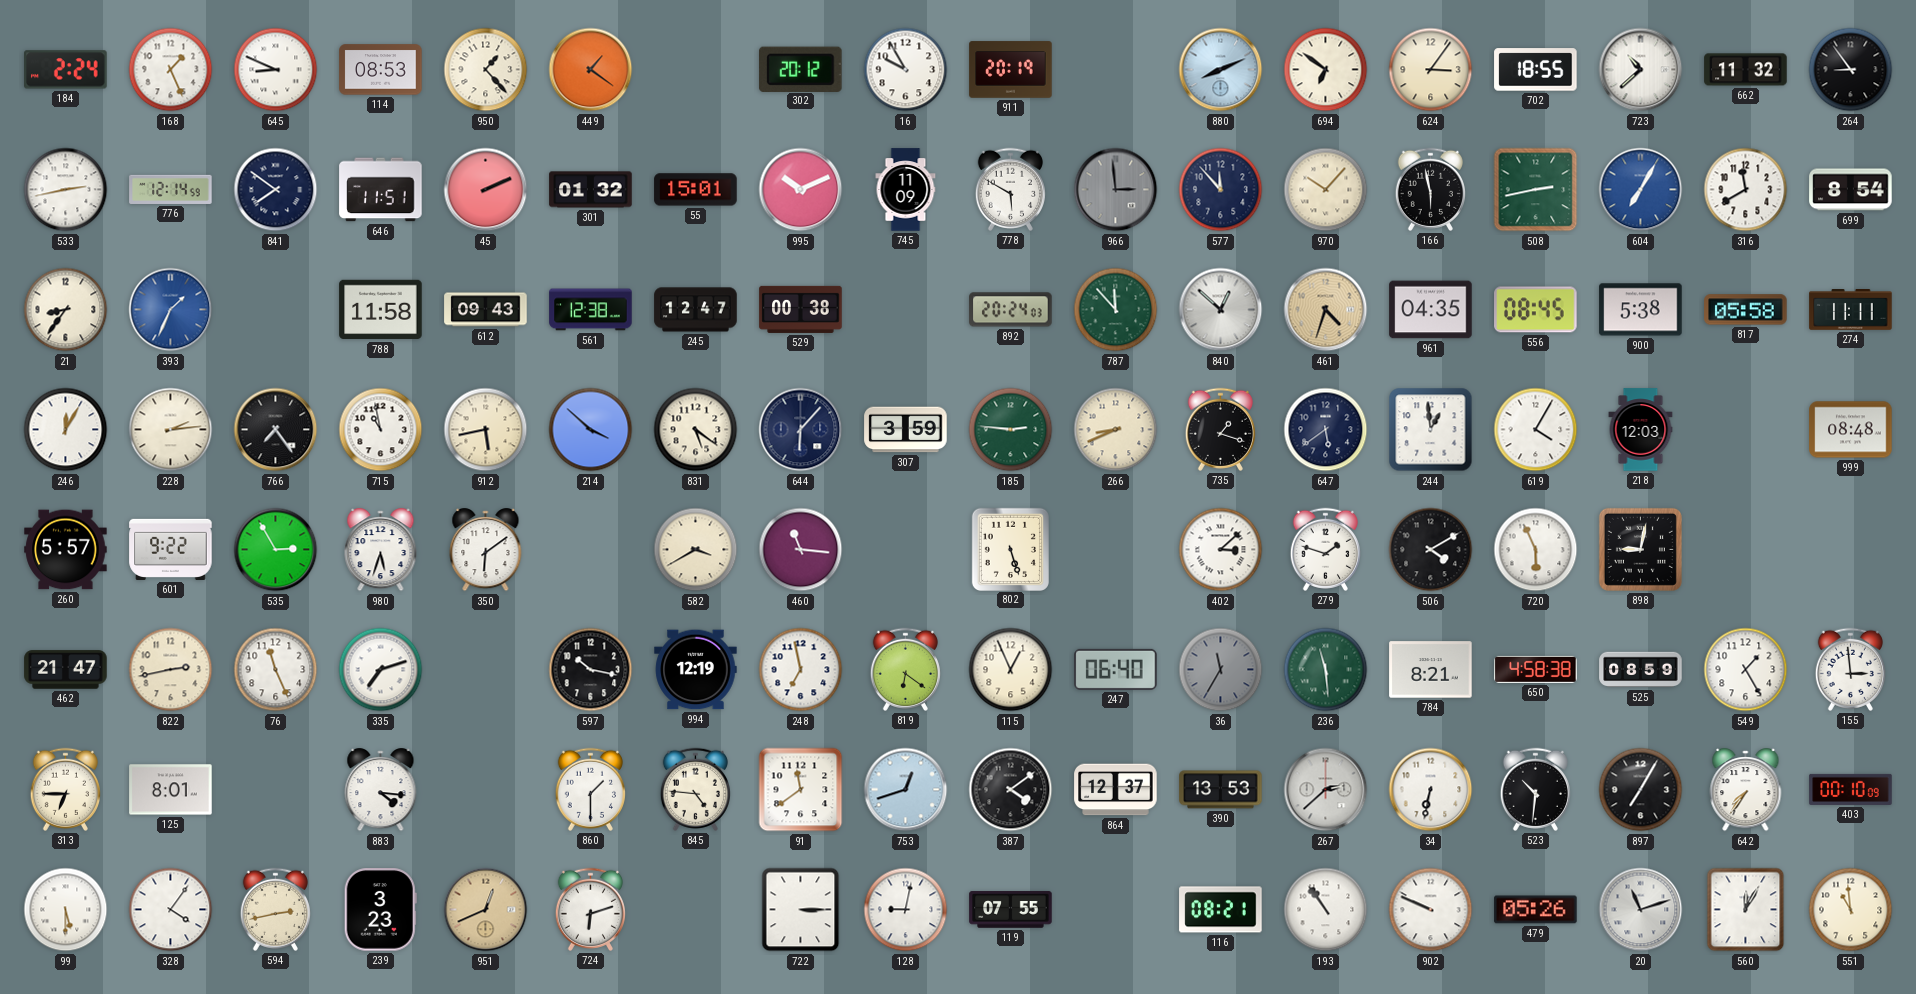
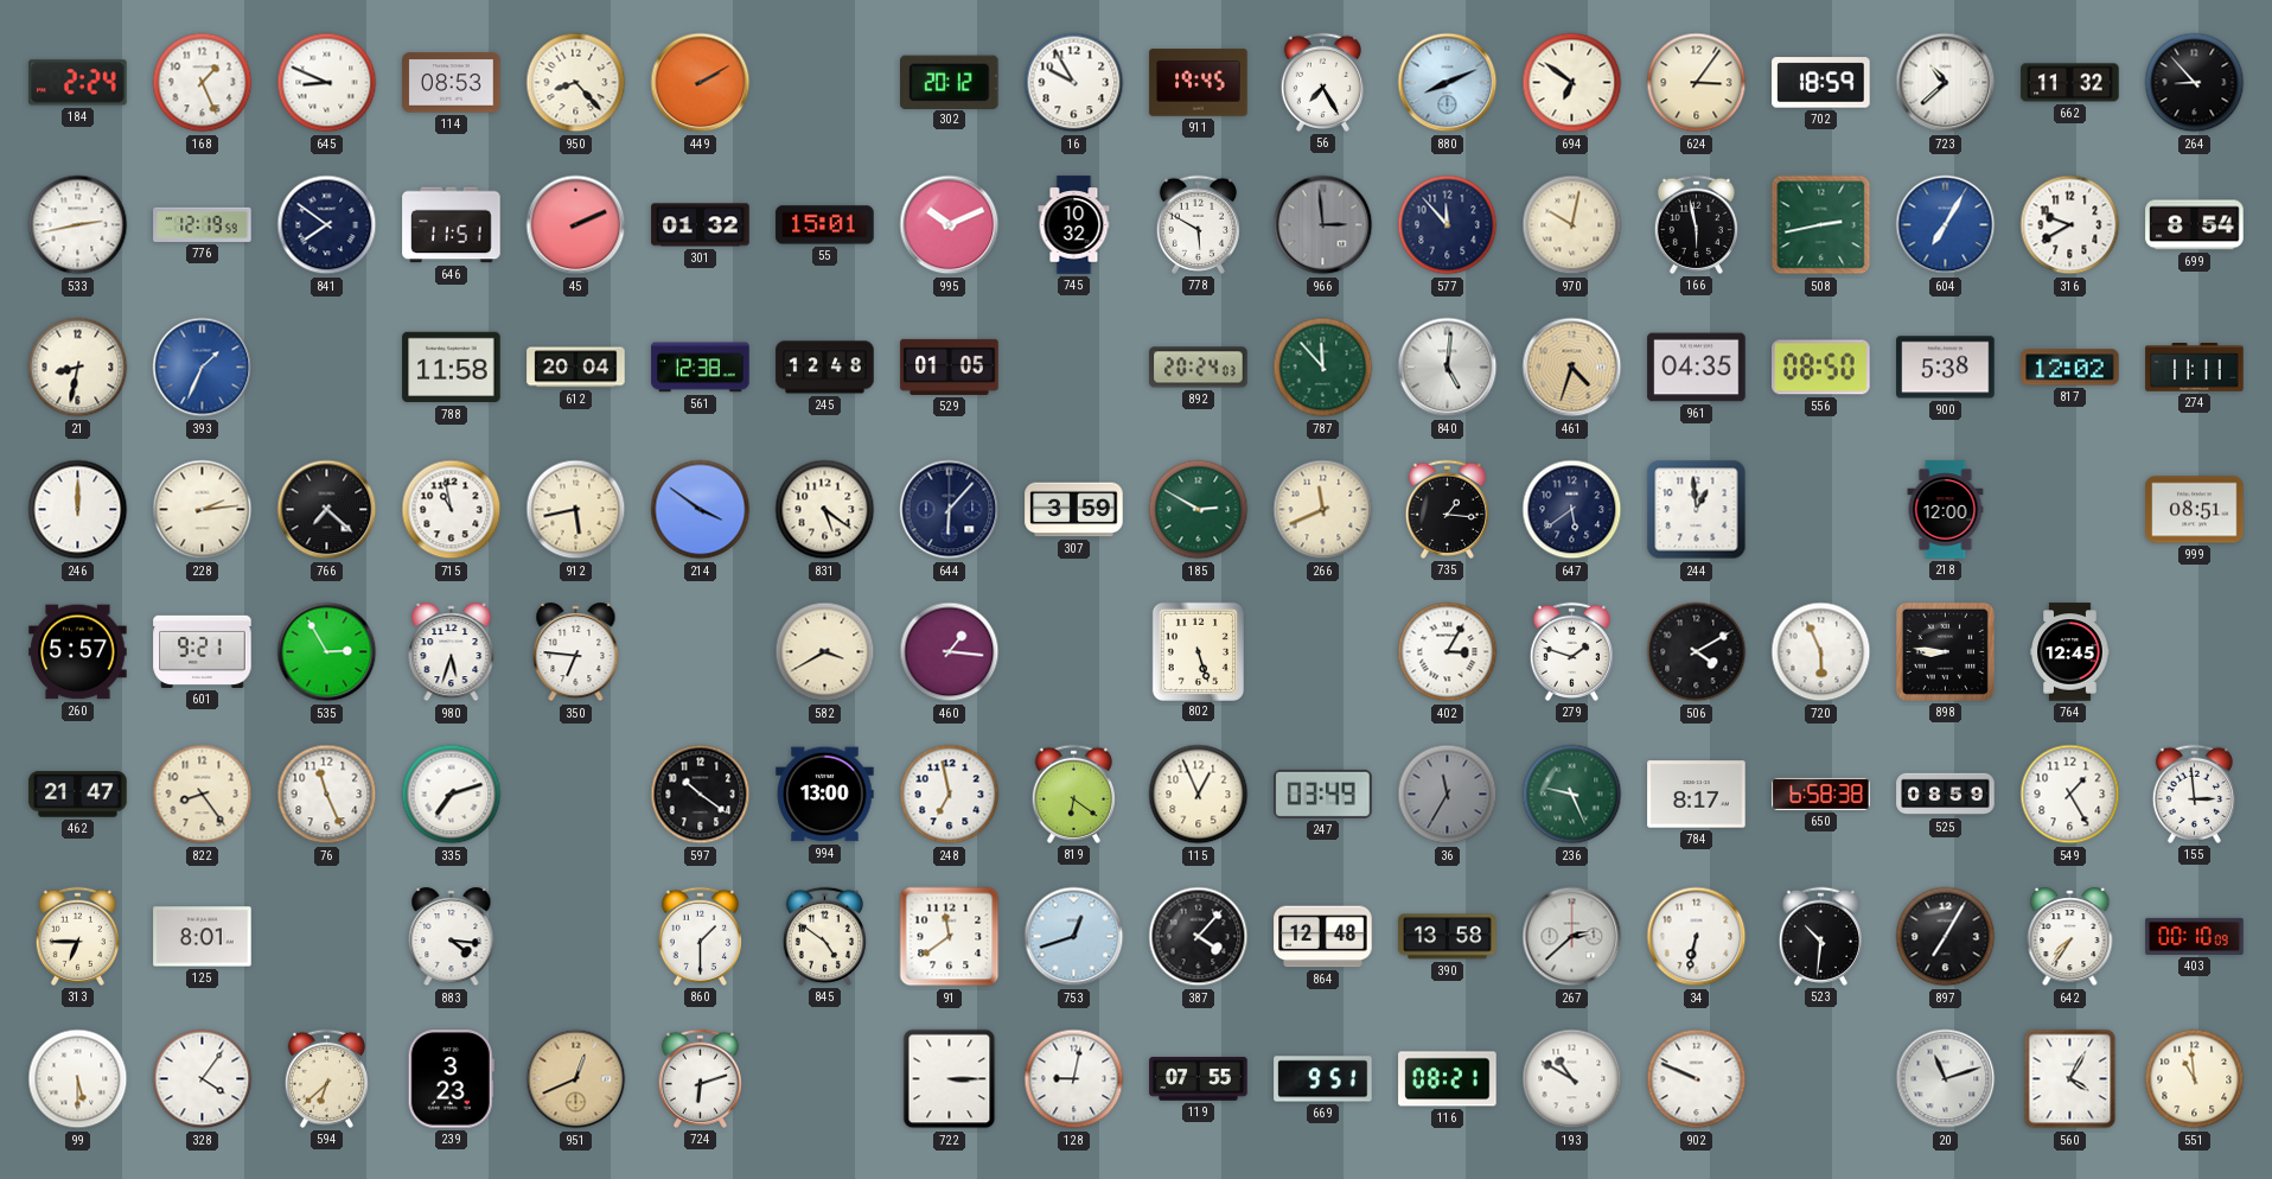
950: 1:23 -> 8:23 (576, 83)
449: 1:21 -> 2:10 (701, 83)
911: 20:19 -> 19:45 (1199, 83)
56: none -> 7:25 (1322, 82)
702: 18:55 -> 18:59 (1821, 83)
264: 8:54 -> 8:53 (2195, 83)
776: 12:14 -> 12:19 (203, 224)
745: 11:09 -> 10:32 (1074, 225)
970: 10:07 -> 10:02 (1572, 225)
316: 11:40 -> 9:40 (2070, 225)
21: 8:36 -> 8:32 (78, 368)
612: 09:43 -> 20:04 (576, 368)
245: 12:47 -> 12:48 (825, 368)
529: 00:38 -> 01:05 (950, 367)
840: 12:52 -> 5:01 (1448, 368)
556: 08:45 -> 08:50 (1821, 368)
817: 05:58 -> 12:02 (2070, 368)
246: 12:05 -> 12:00 (78, 510)
766: 7:24 -> 7:22 (327, 510)
214: 3:52 -> 3:51 (701, 510)
185: 2:46 -> 2:50 (1199, 510)
266: 8:41 -> 11:41 (1323, 510)
735: 1:18 -> 1:16 (1447, 509)
619: 4:05 -> none (1536, 430)
218: 12:03 -> 12:00 (1946, 510)
999: 08:48 -> 08:51 (2195, 510)
601: 9:22 -> 9:21 (203, 651)
350: 6:09 -> 6:46 (576, 652)
460: 11:16 -> 1:16 (950, 652)
402: 3:08 -> 3:05 (1448, 652)
898: 9:02 -> 8:46 (1945, 651)
764: none -> 12:45 (2070, 652)
822: 2:43 -> 8:24 (203, 795)
597: 10:17 -> 10:21 (701, 795)
994: 12:19 -> 13:00 (825, 795)
247: 06:40 -> 03:49 (1323, 794)
236: 11:29 -> 9:26 (1572, 795)
784: 8:21 -> 8:17 (1697, 795)
650: 4:58 -> 6:58 (1821, 794)
845: 4:46 -> 4:51 (824, 936)
387: 4:09 -> 4:07 (1199, 937)
864: 12:37 -> 12:48 (1323, 937)
390: 13:53 -> 13:58 (1448, 937)
594: 2:43 -> 6:38 (326, 1078)
669: none -> 9:51 (1323, 1079)
193: 10:54 -> 10:50 (1572, 1079)
479: 05:26 -> none (1536, 910)
560: 12:05 -> 4:05 (2070, 1079)
